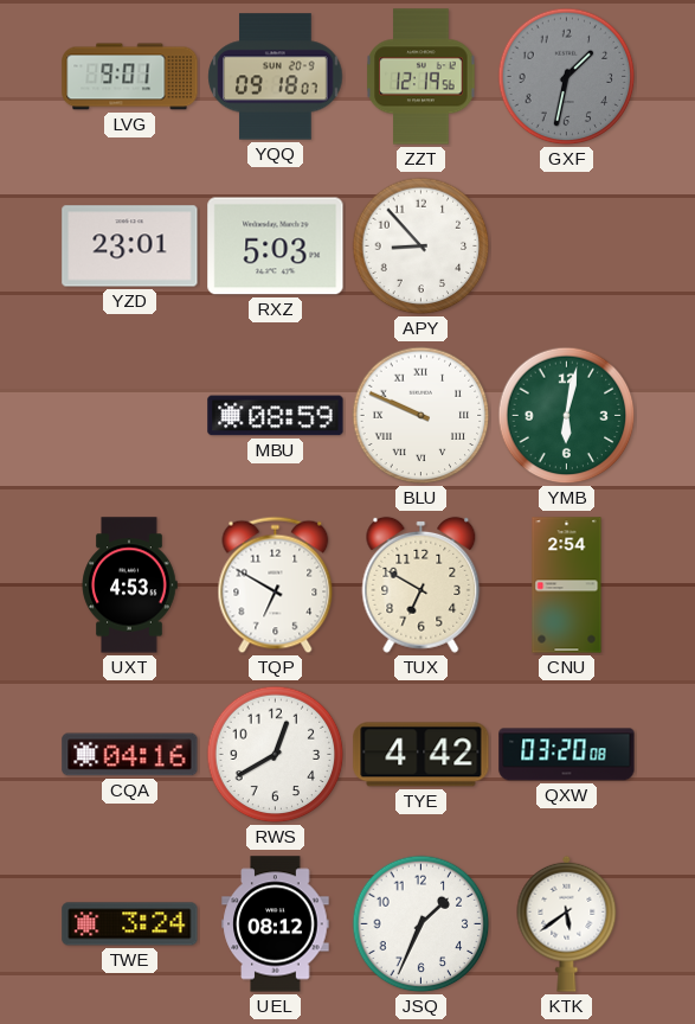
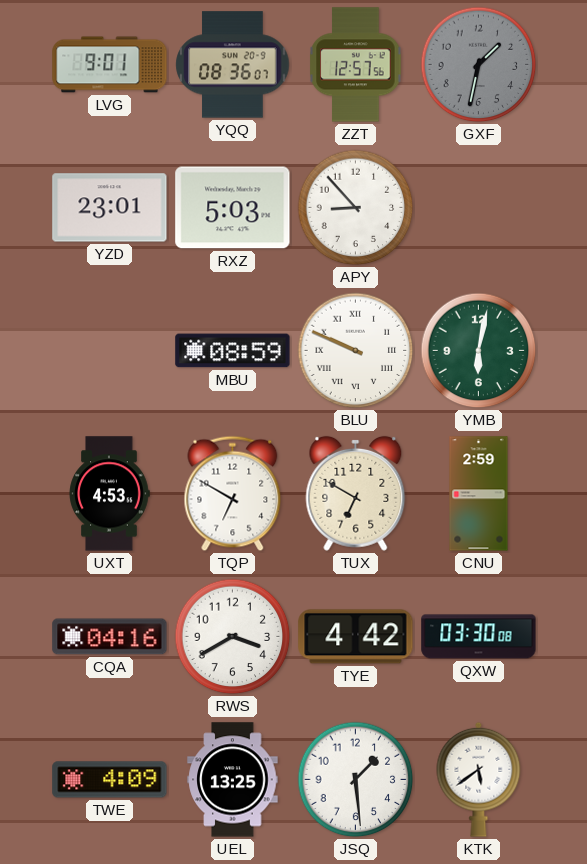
YQQ: 09:18 -> 08:36 (233, 65)
ZZT: 12:19 -> 12:57 (356, 65)
CNU: 2:54 -> 2:59 (479, 494)
RWS: 12:40 -> 3:40 (233, 637)
QXW: 03:20 -> 03:30 (479, 637)
TWE: 3:24 -> 4:09 (110, 780)
UEL: 08:12 -> 13:25 (233, 780)
JSQ: 1:34 -> 1:29 (356, 780)
